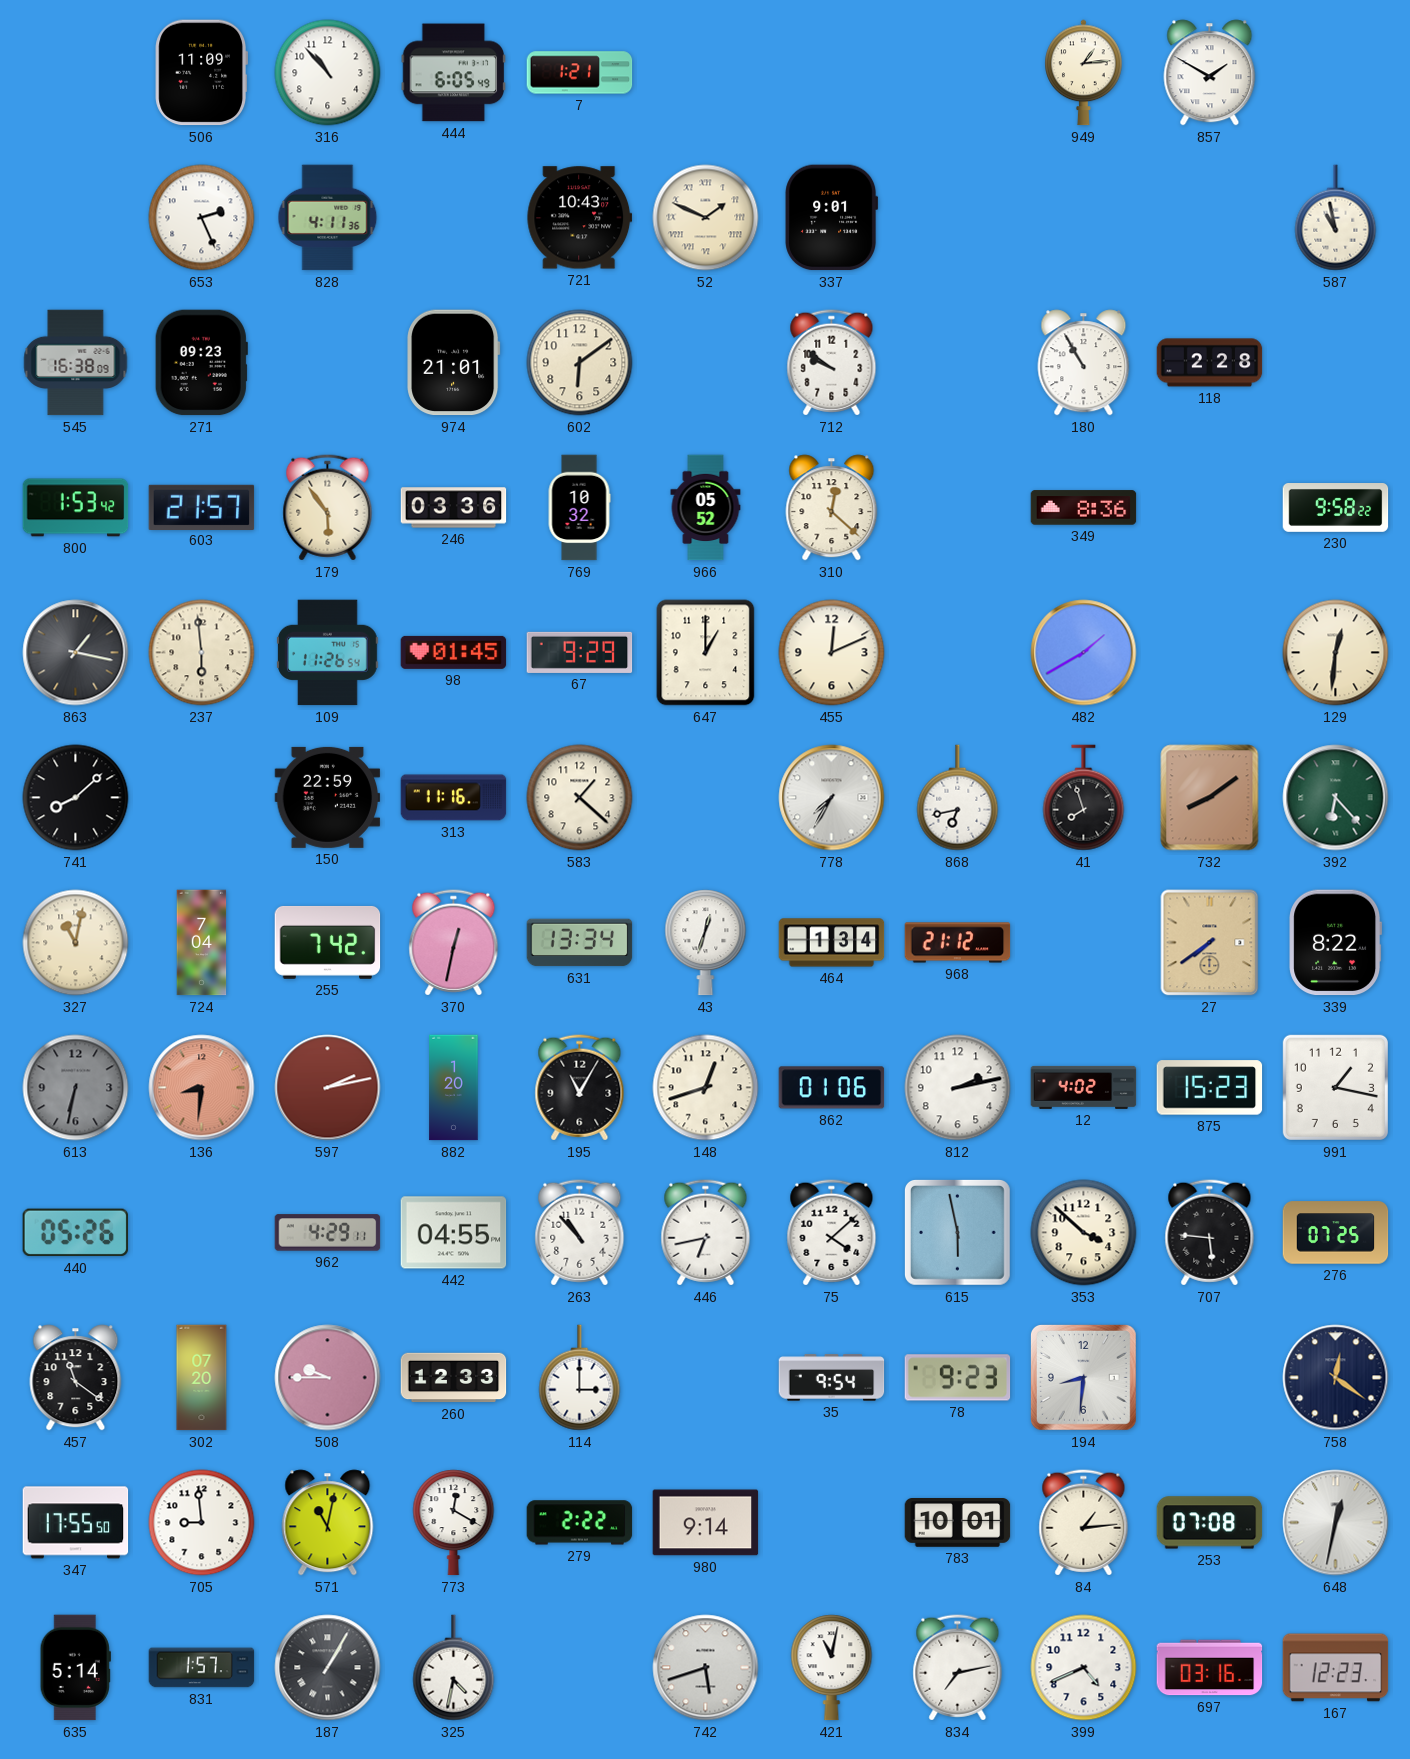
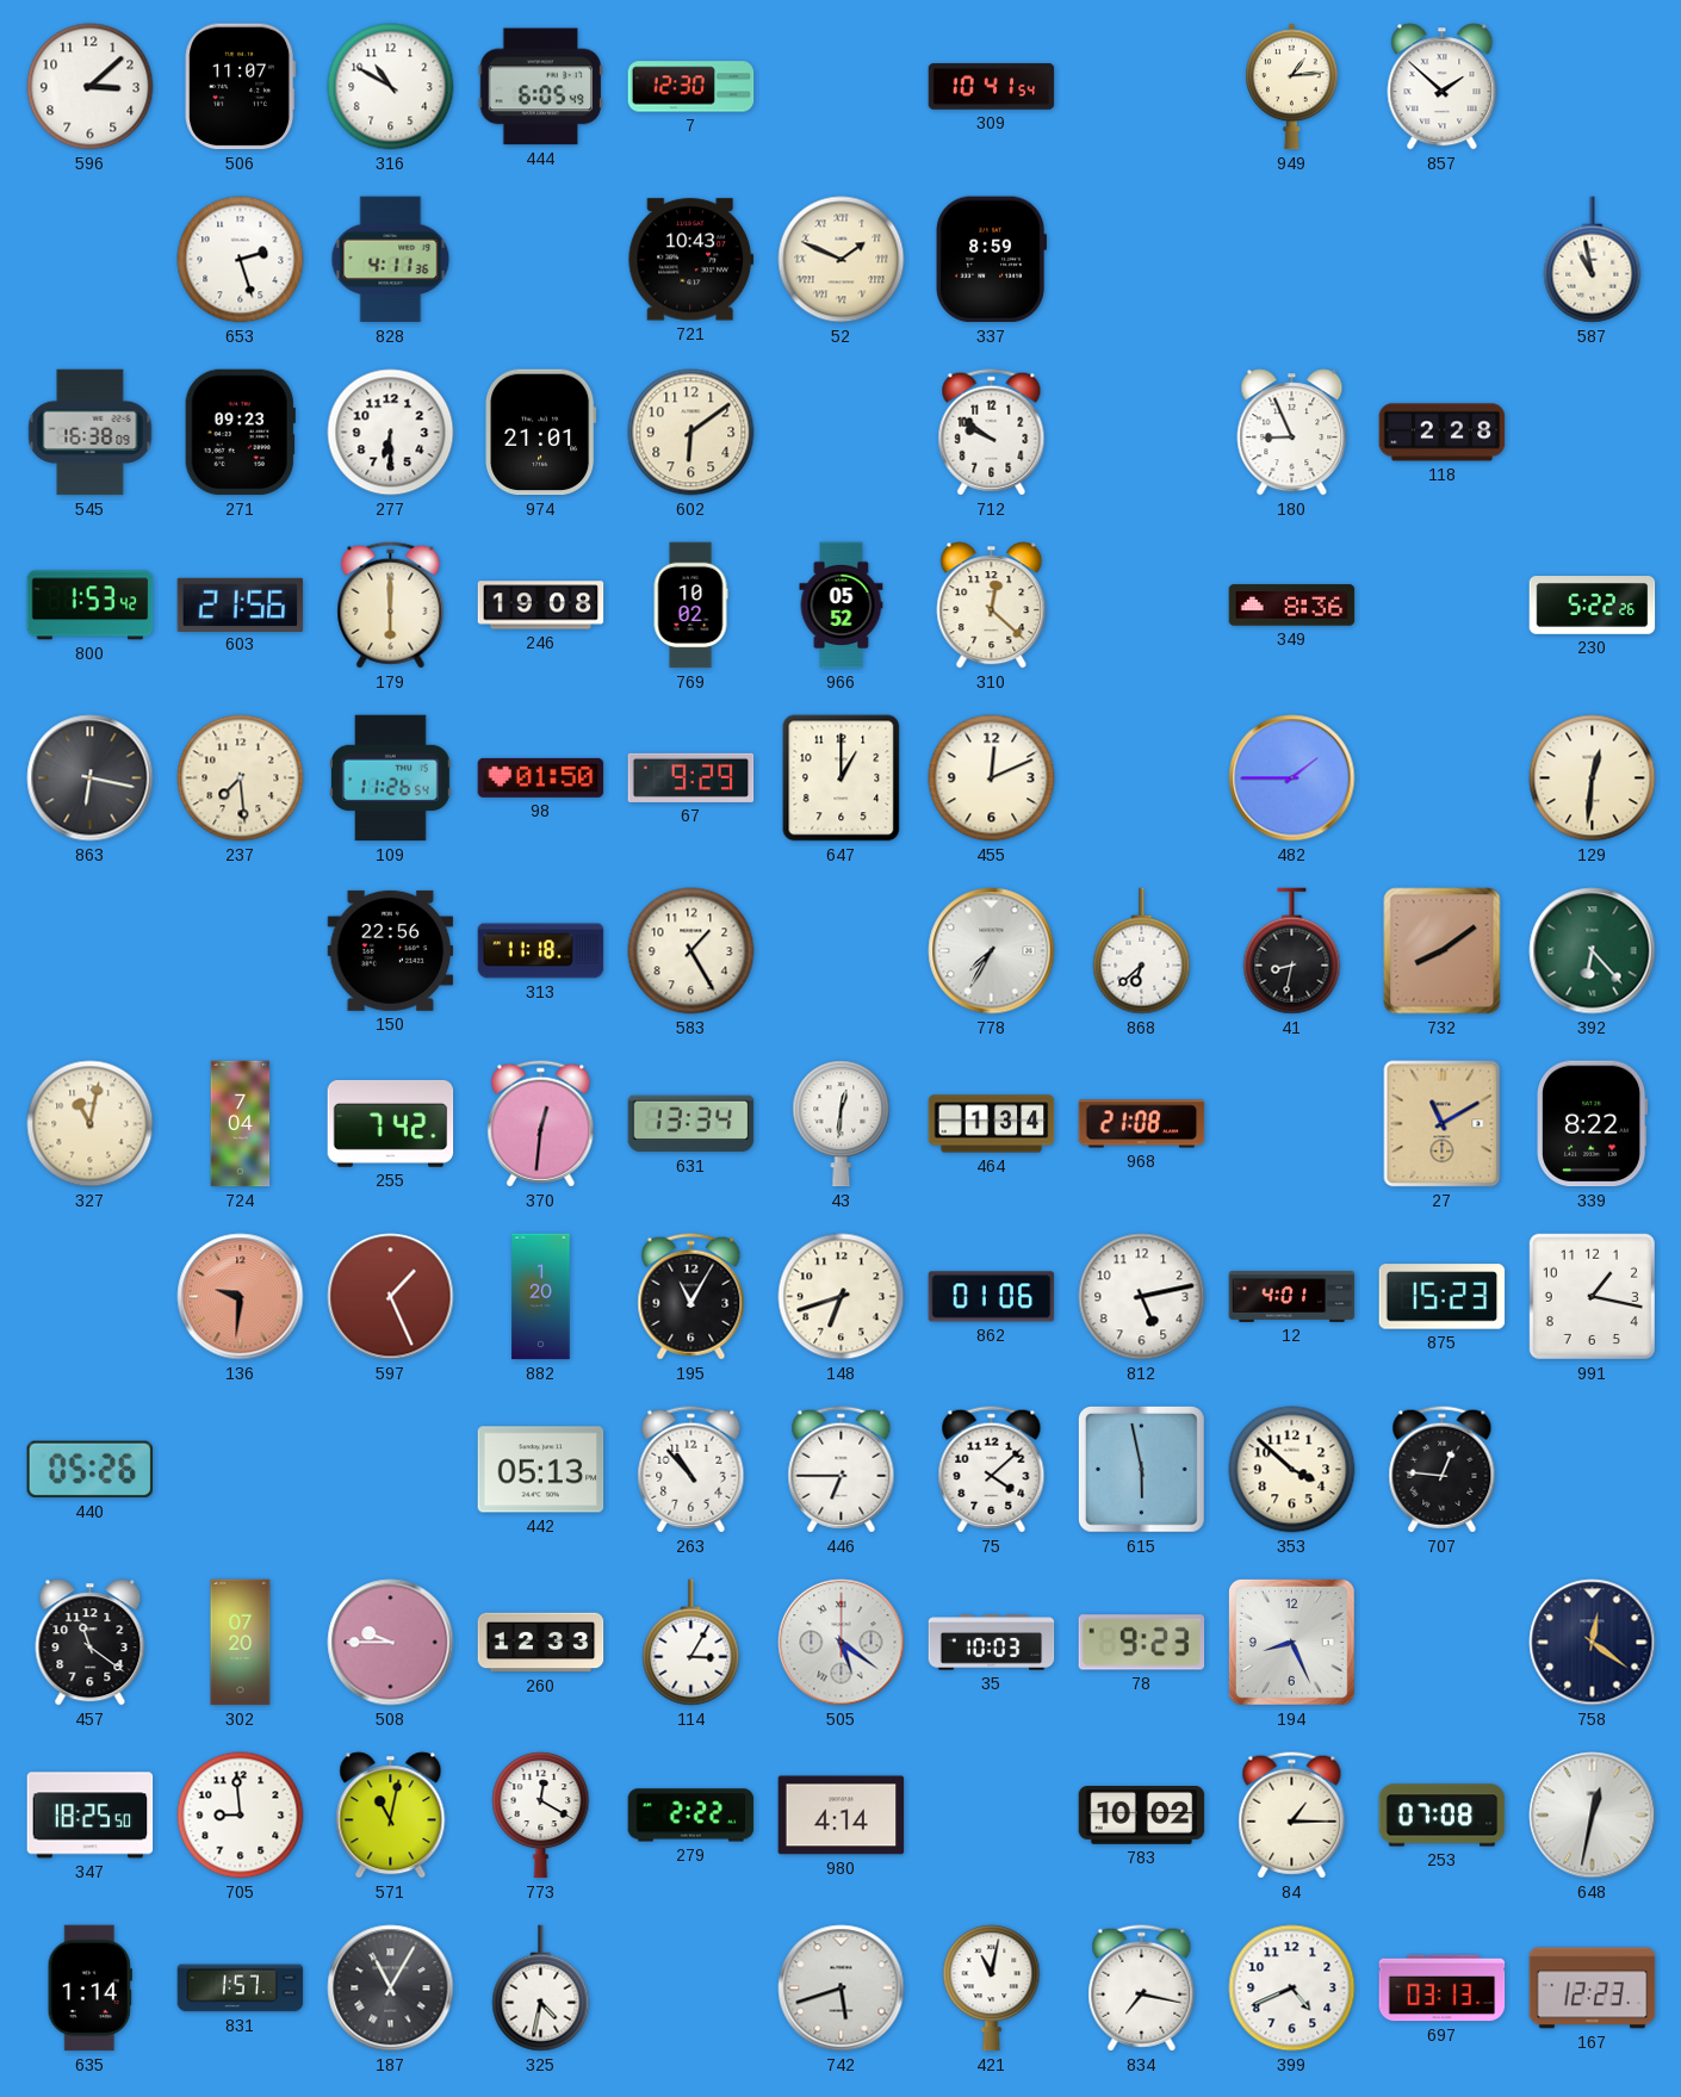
596: none -> 3:08 (91, 87)
506: 11:09 -> 11:07 (240, 87)
316: 10:53 -> 10:50 (391, 87)
7: 1:21 -> 12:30 (691, 87)
309: none -> 10:41 (992, 87)
857: 1:50 -> 1:52 (1443, 87)
653: 2:26 -> 2:27 (241, 260)
337: 9:01 -> 8:59 (992, 260)
277: none -> 6:30 (391, 433)
180: 10:55 -> 8:56 (1292, 433)
603: 21:57 -> 21:56 (241, 604)
179: 5:54 -> 6:00 (391, 606)
246: 03:36 -> 19:08 (541, 606)
769: 10:32 -> 10:02 (690, 606)
230: 9:58 -> 5:22 (1593, 606)
863: 1:17 -> 6:17 (91, 778)
237: 5:59 -> 7:29 (241, 778)
98: 01:45 -> 01:50 (541, 777)
482: 1:40 -> 1:45 (1292, 778)
741: 8:08 -> none (76, 798)
150: 22:59 -> 22:56 (391, 950)
313: 11:16 -> 11:18 (541, 951)
583: 1:22 -> 1:25 (691, 951)
868: 6:43 -> 6:38 (1142, 951)
41: 7:57 -> 8:32 (1292, 951)
370: 12:32 -> 12:31 (541, 1124)
43: 12:33 -> 12:31 (842, 1124)
968: 21:12 -> 21:08 (1142, 1124)
27: 7:39 -> 11:10 (1443, 1124)
613: 6:32 -> none (76, 1088)
136: 8:31 -> 9:31 (241, 1297)
597: 2:13 -> 1:26 (391, 1297)
148: 12:42 -> 6:42 (842, 1297)
812: 2:13 -> 5:13 (1142, 1297)
12: 4:02 -> 4:01 (1292, 1296)
962: 4:29 -> none (328, 1233)
442: 04:55 -> 05:13 (541, 1470)
446: 6:43 -> 6:45 (842, 1470)
707: 5:46 -> 12:46 (1443, 1470)
276: 07:25 -> none (1336, 1233)
114: 3:00 -> 3:05 (691, 1643)
505: none -> 5:21 (842, 1643)
35: 9:54 -> 10:03 (992, 1643)
194: 8:31 -> 8:26 (1291, 1642)
347: 17:55 -> 18:25 (91, 1816)
980: 9:14 -> 4:14 (842, 1816)
783: 10:01 -> 10:02 (1142, 1816)
84: 1:14 -> 1:15 (1292, 1816)
635: 5:14 -> 1:14 (89, 1989)
187: 1:05 -> 11:05 (391, 1989)
834: 7:13 -> 7:17 (1142, 1989)
697: 03:16 -> 03:13 (1443, 1989)
